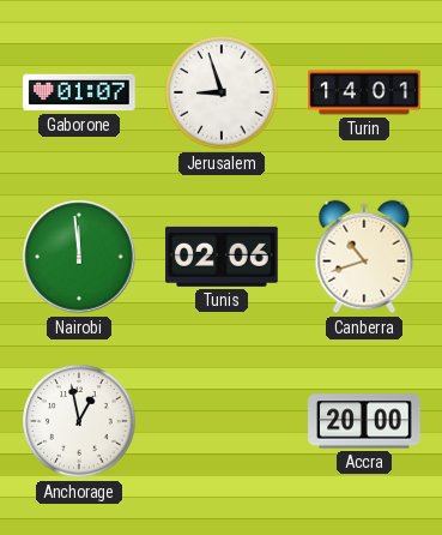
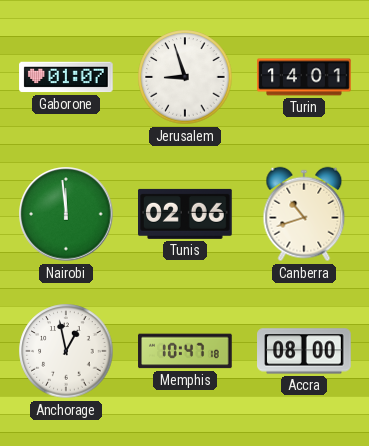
Memphis: none -> 10:47 (185, 351)
Accra: 20:00 -> 08:00 (304, 351)
